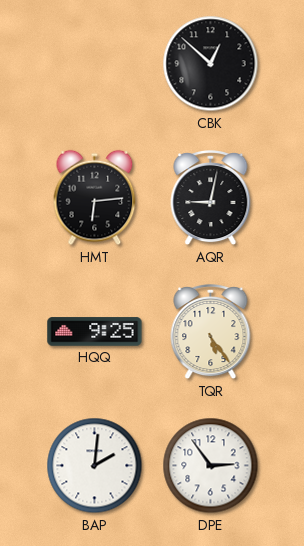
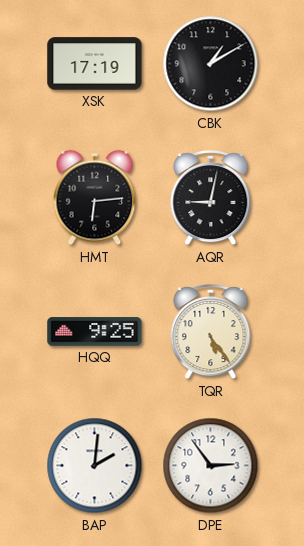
XSK: none -> 17:19 (95, 64)
CBK: 12:52 -> 1:10 (211, 64)
